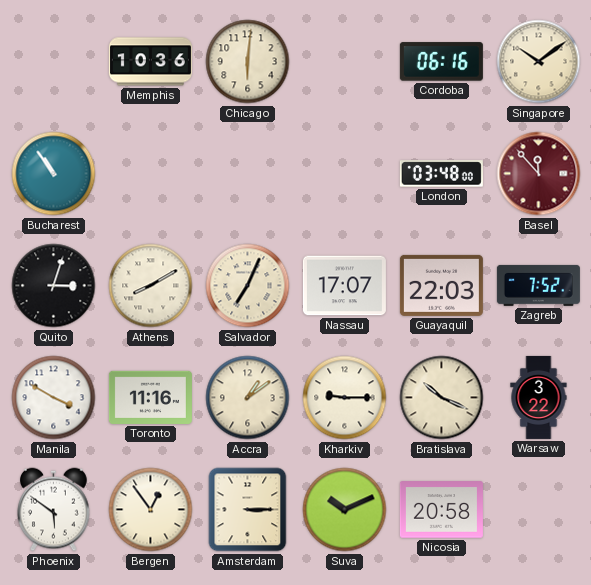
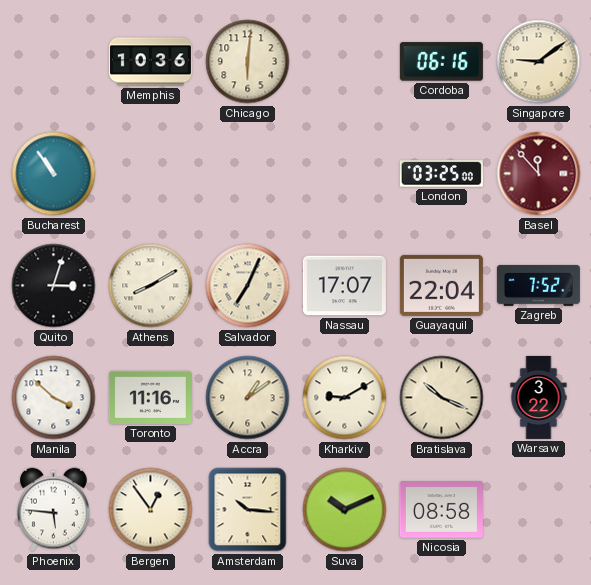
Singapore: 10:09 -> 9:09 (539, 62)
London: 03:48 -> 03:25 (441, 174)
Guayaquil: 22:03 -> 22:04 (441, 285)
Manila: 3:50 -> 3:52 (54, 398)
Kharkiv: 9:15 -> 9:10 (345, 398)
Phoenix: 5:51 -> 5:46 (54, 510)
Amsterdam: 3:15 -> 10:16 (248, 510)
Nicosia: 20:58 -> 08:58 (441, 510)
